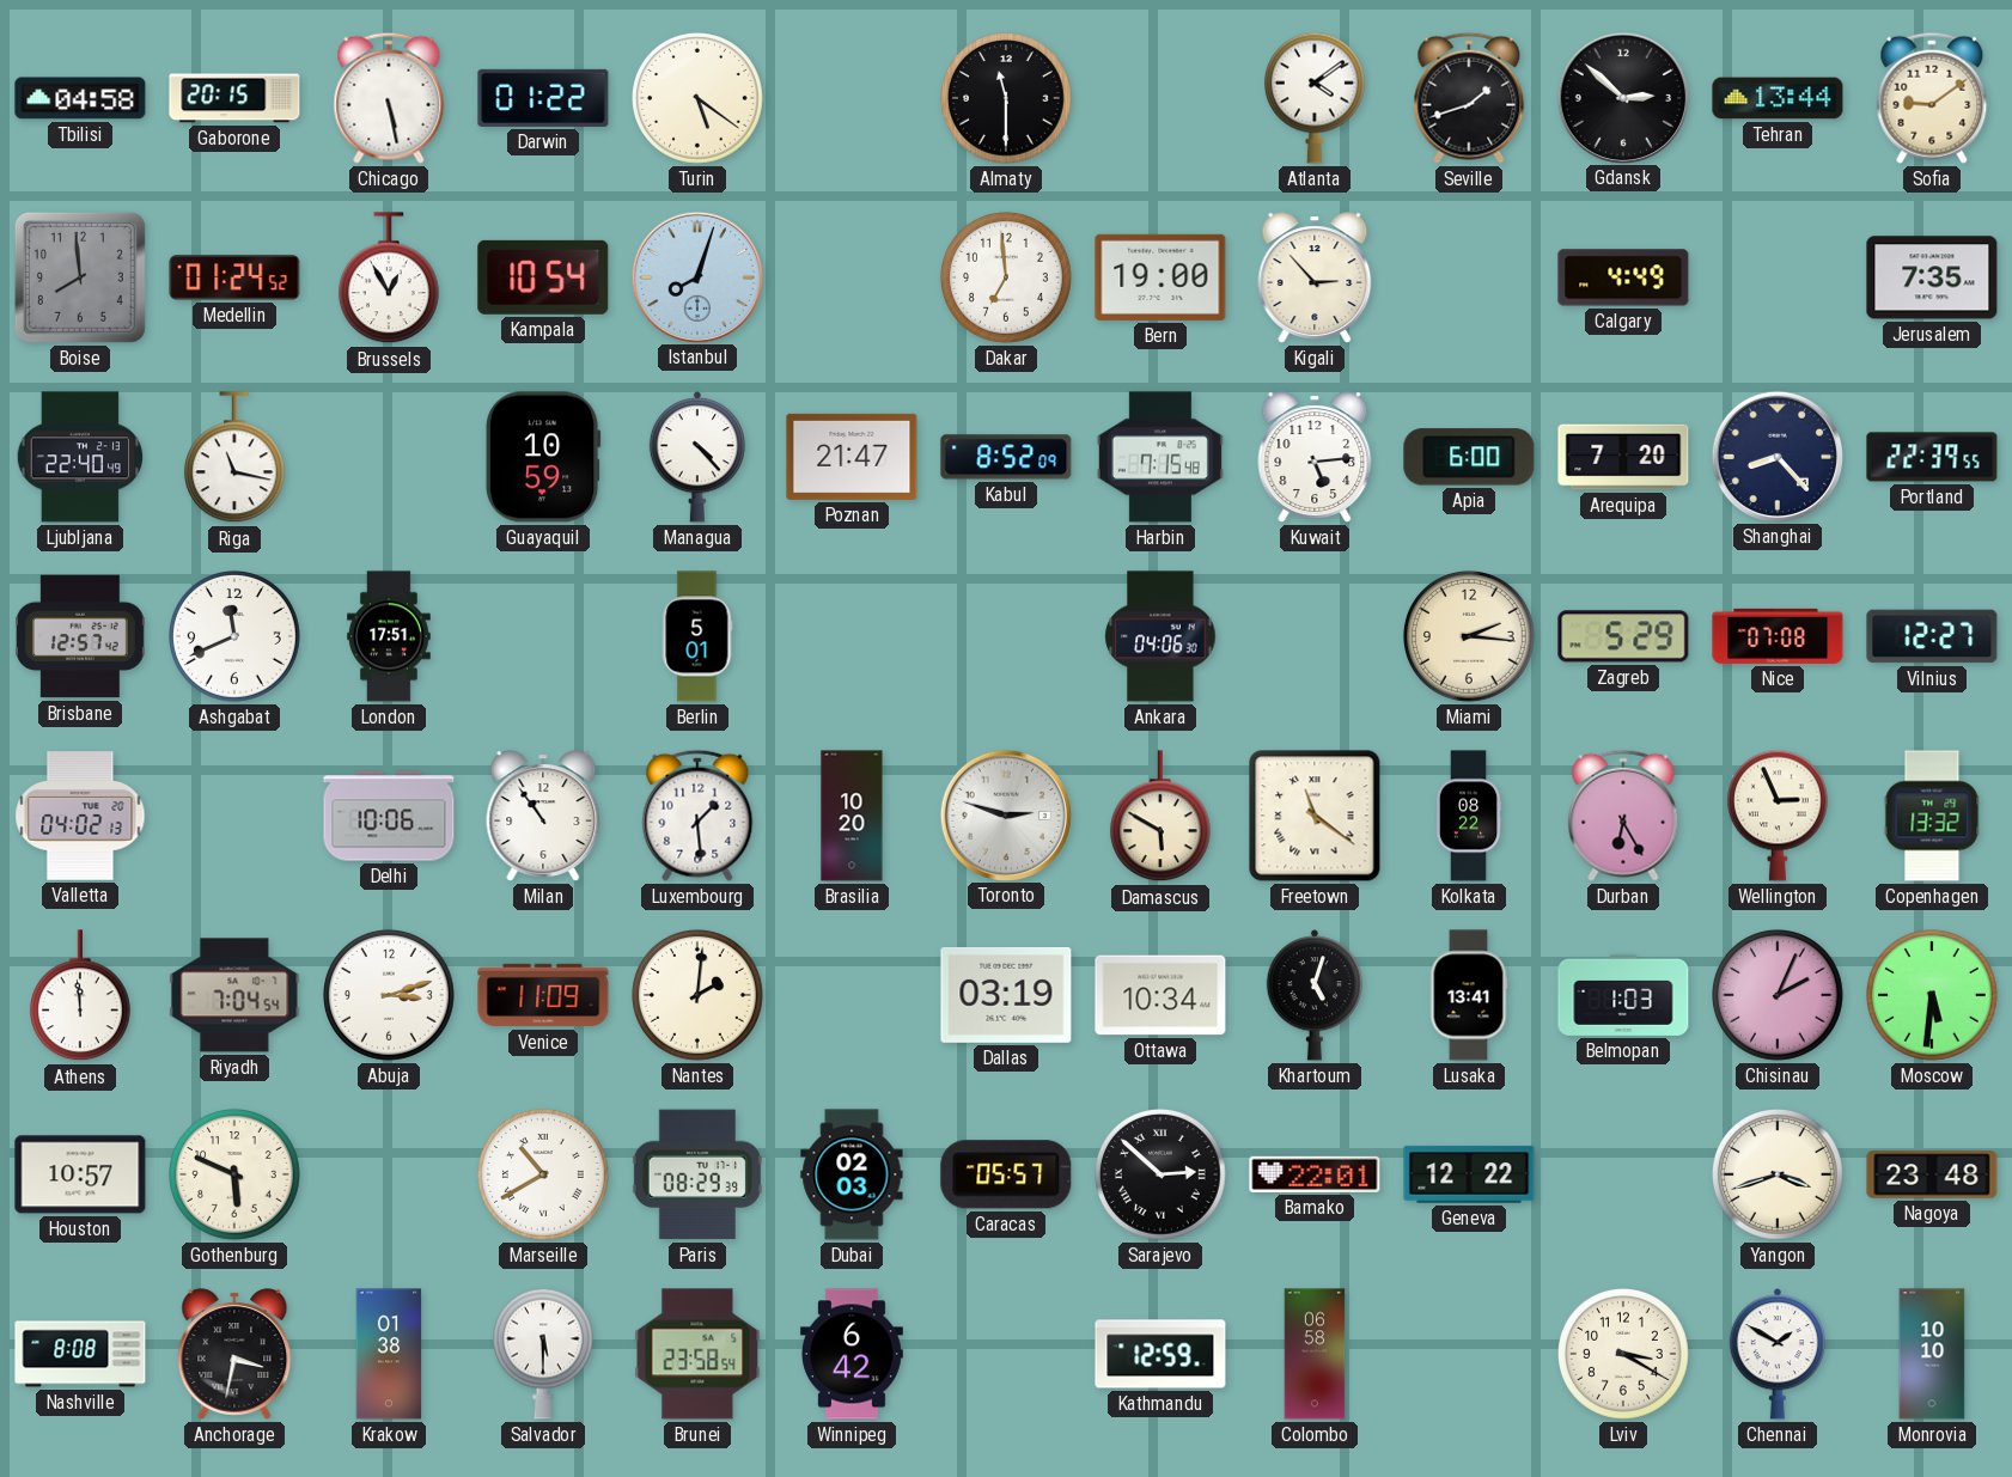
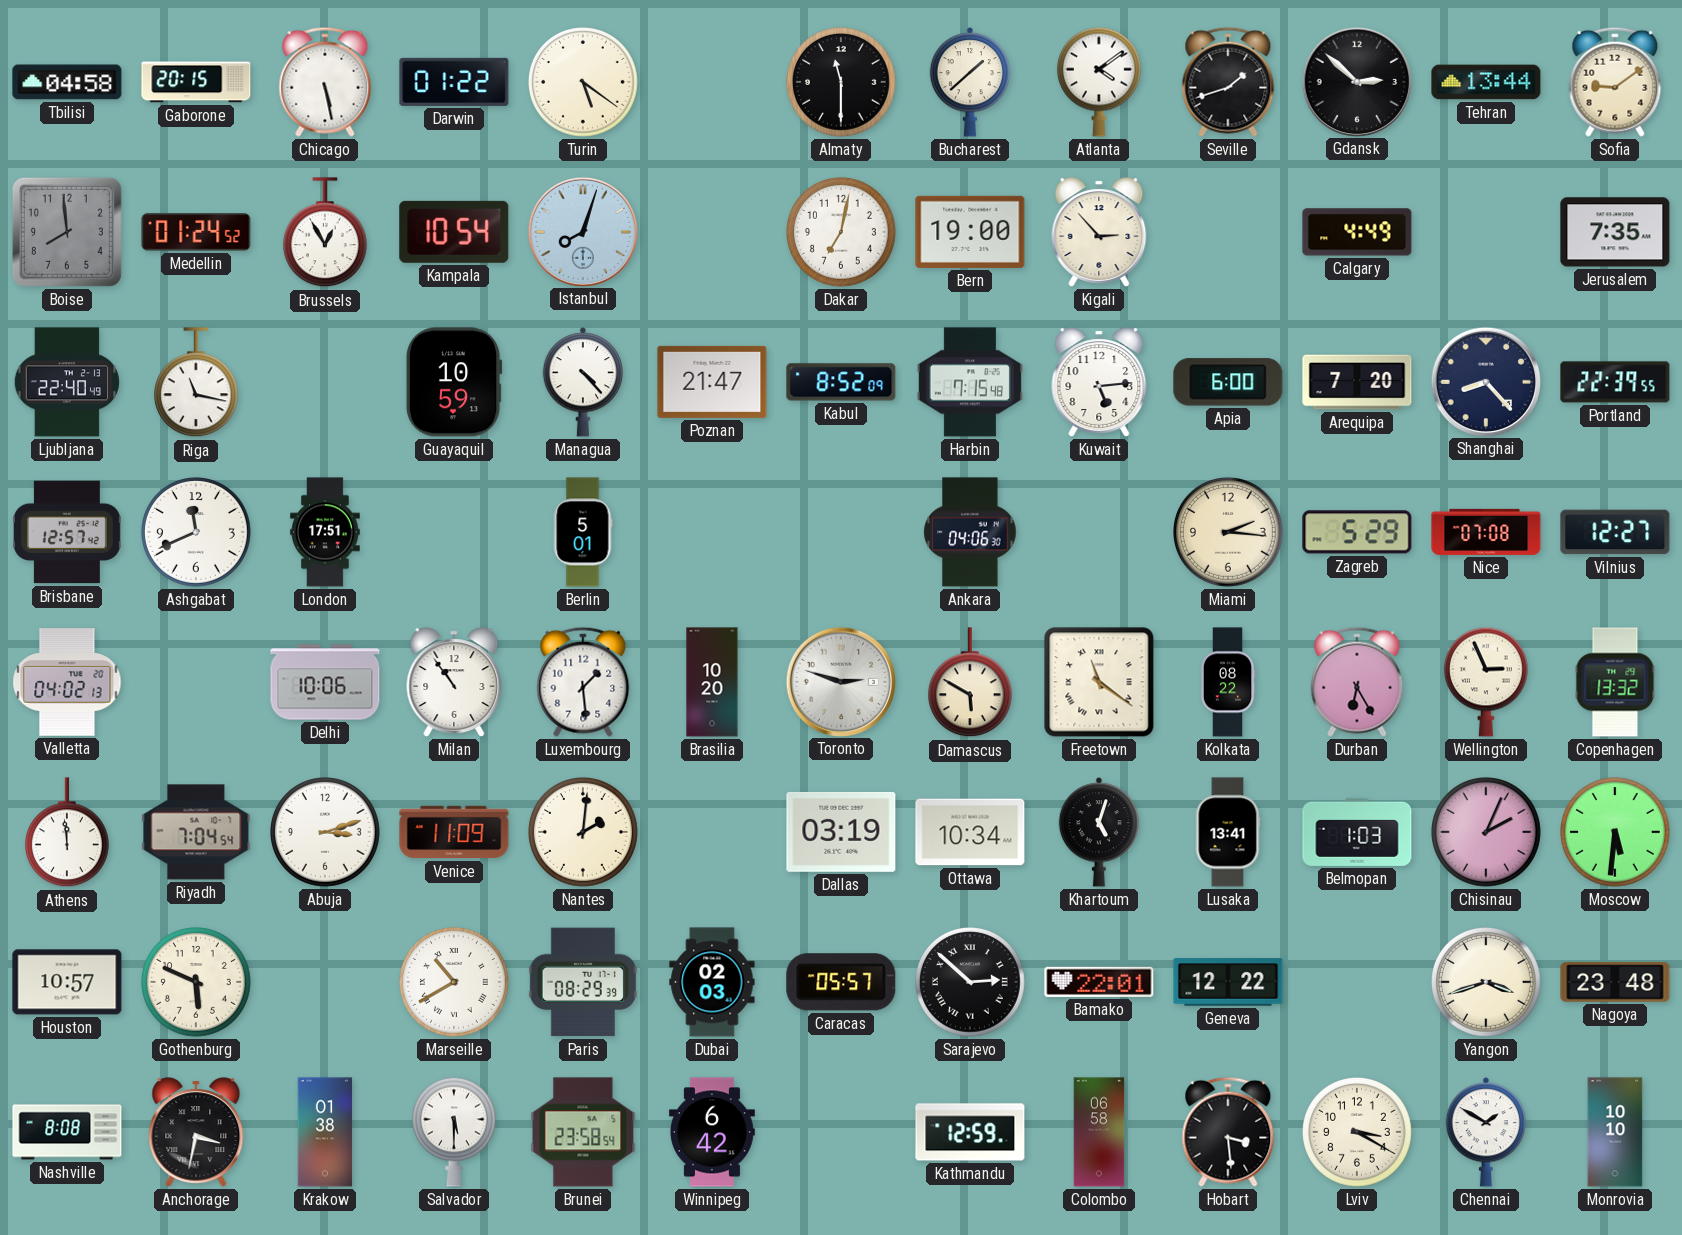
Bucharest: none -> 1:38 (969, 82)
Dakar: 6:59 -> 7:02 (842, 233)
Hobart: none -> 3:29 (1228, 1132)
